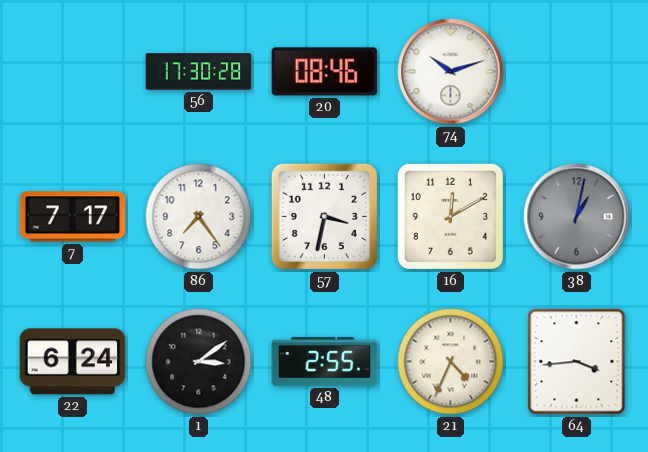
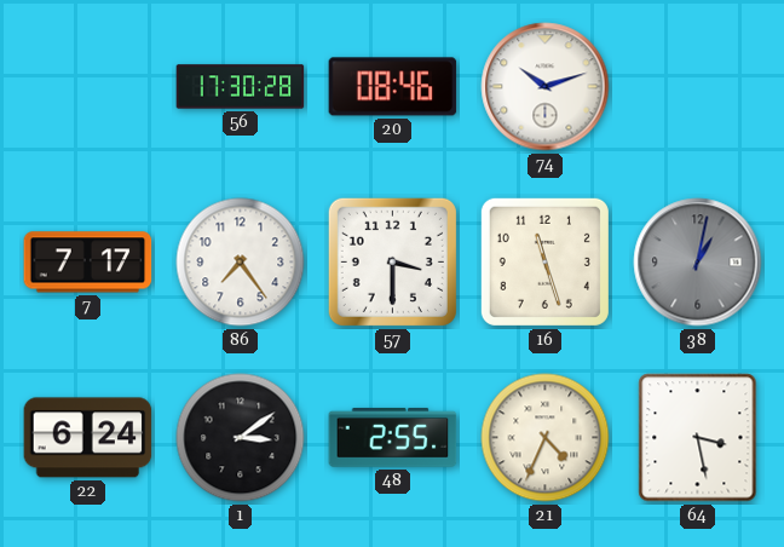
57: 3:32 -> 3:30 (392, 261)
16: 12:10 -> 11:27 (544, 261)
64: 3:44 -> 3:28 (698, 438)
